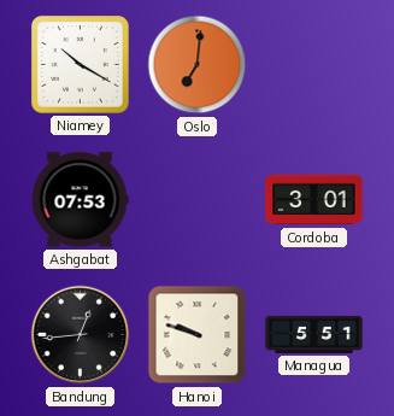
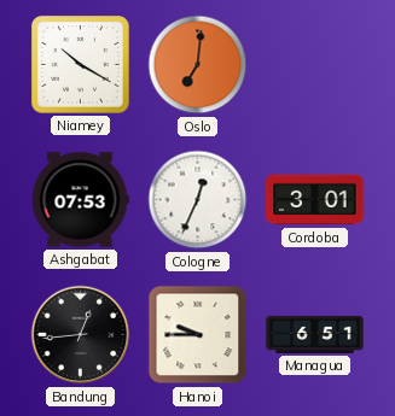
Cologne: none -> 12:34 (198, 200)
Hanoi: 9:48 -> 9:45 (198, 335)
Managua: 5:51 -> 6:51 (315, 334)
